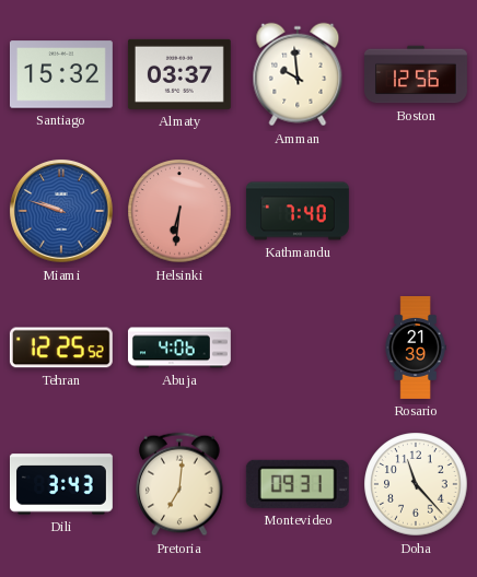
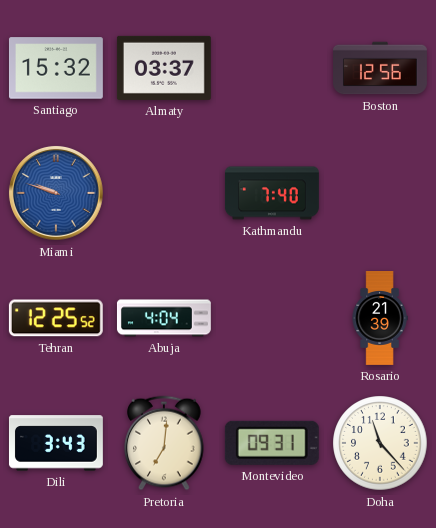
Amman: 9:59 -> none (298, 74)
Helsinki: 6:31 -> none (179, 211)
Abuja: 4:06 -> 4:04 (164, 318)
